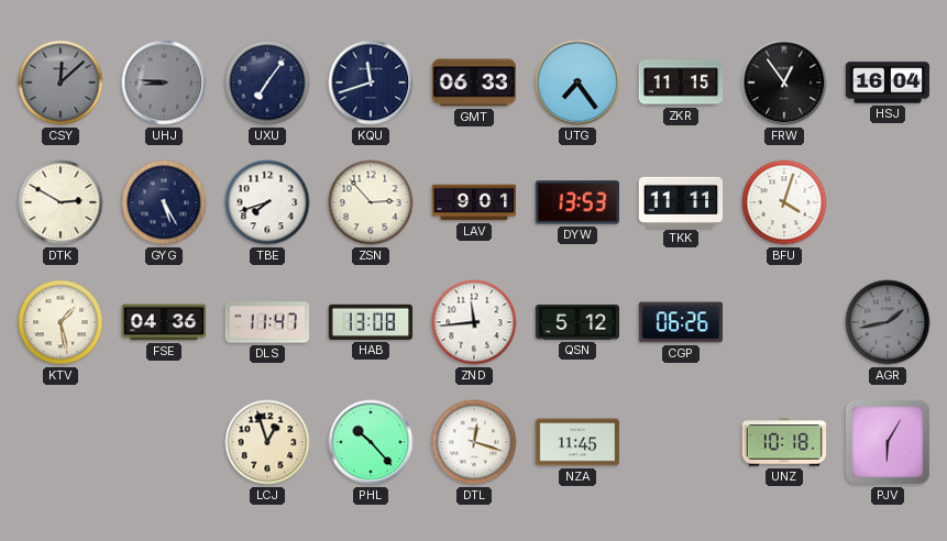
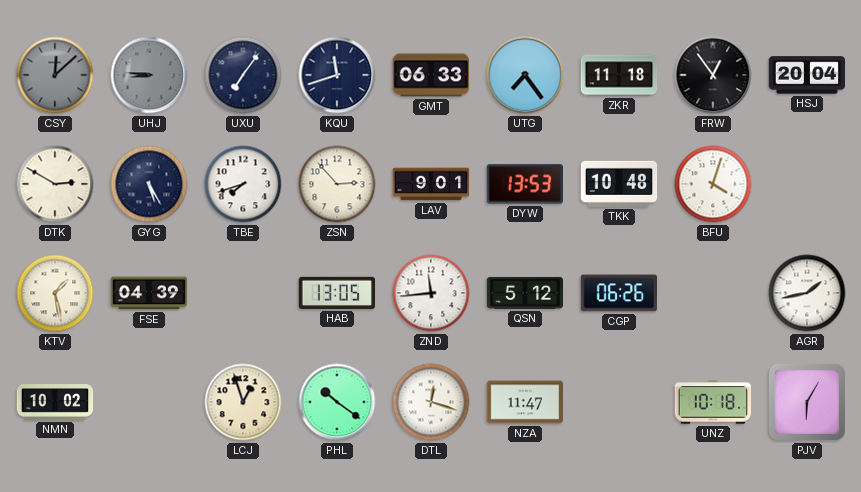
ZKR: 11:15 -> 11:18 (619, 75)
HSJ: 16:04 -> 20:04 (807, 75)
TKK: 11:11 -> 10:48 (619, 184)
FSE: 04:36 -> 04:39 (149, 293)
DLS: 11:47 -> none (267, 322)
HAB: 13:08 -> 13:05 (337, 293)
AGR dial: grey -> white (807, 293)
NMN: none -> 10:02 (55, 402)
PHL: 10:23 -> 10:21 (337, 402)
NZA: 11:45 -> 11:47 (525, 402)
